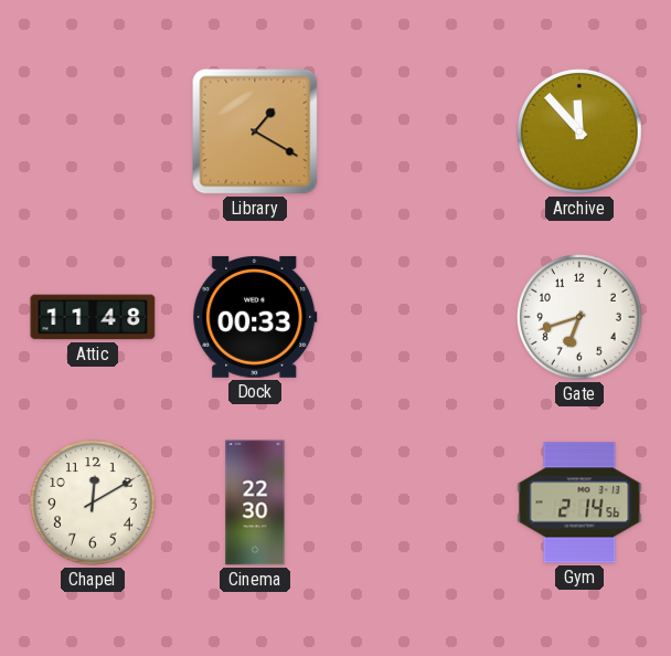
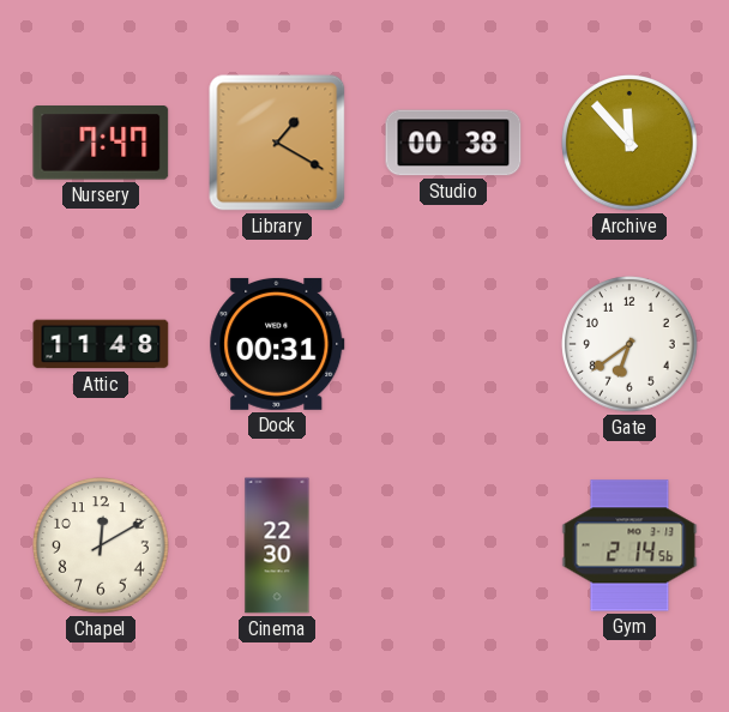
Nursery: none -> 7:47 (101, 143)
Studio: none -> 00:38 (453, 143)
Dock: 00:33 -> 00:31 (277, 344)
Gate: 6:42 -> 6:39 (629, 344)
